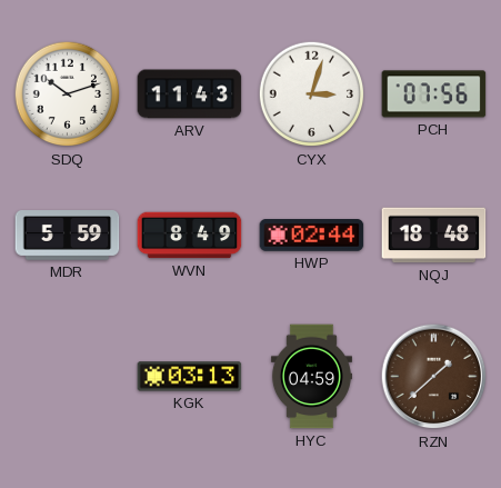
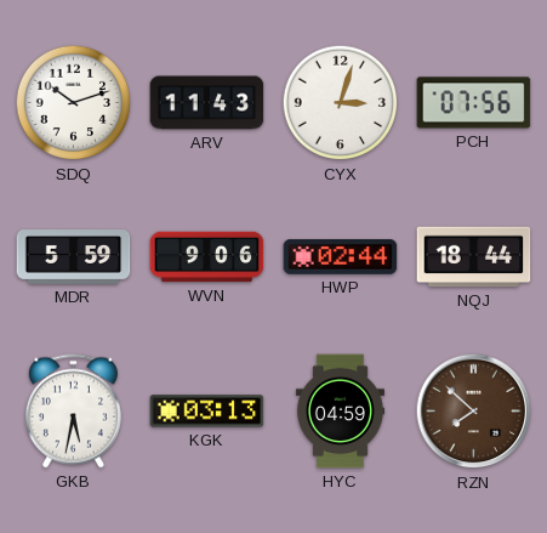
WVN: 8:49 -> 9:06 (207, 257)
NQJ: 18:48 -> 18:44 (474, 257)
GKB: none -> 5:32 (73, 412)
RZN: 1:38 -> 7:52 (474, 412)
